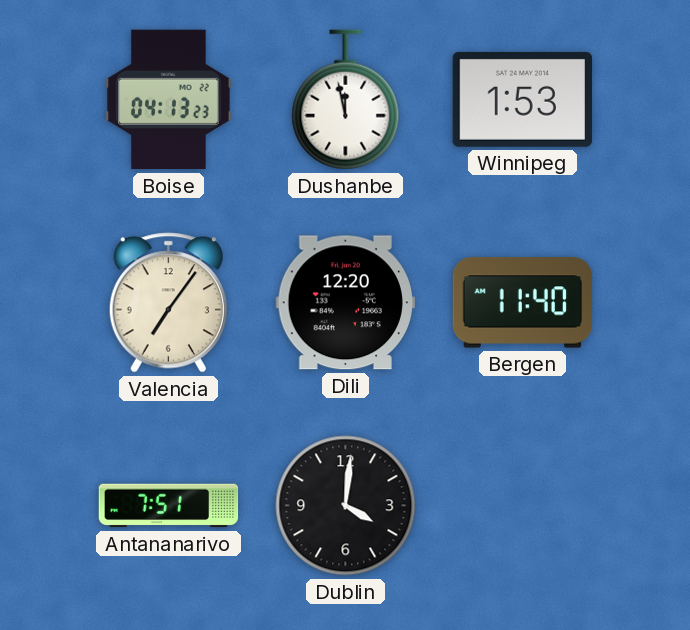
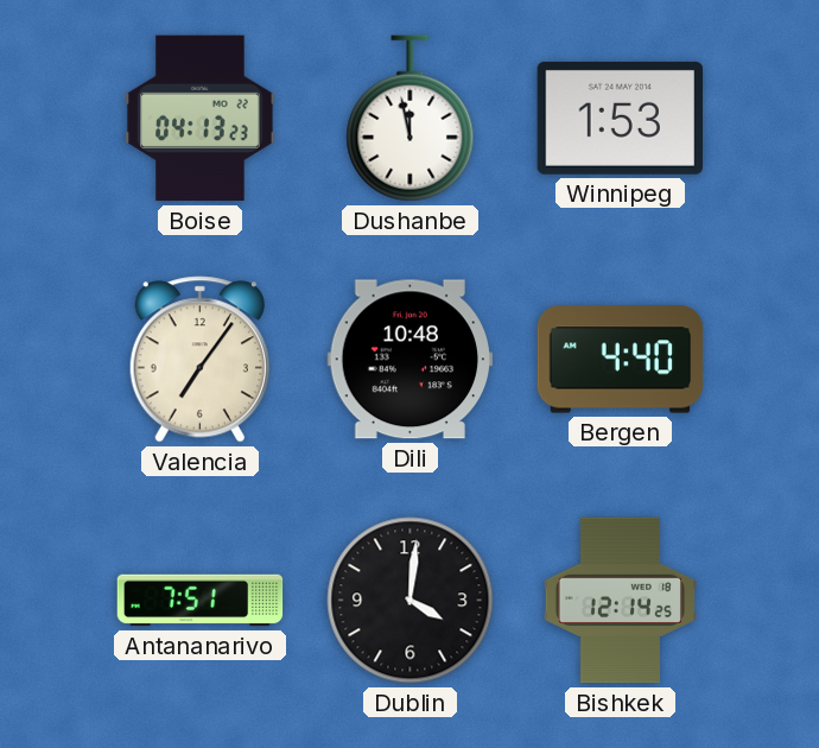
Dili: 12:20 -> 10:48 (409, 360)
Bergen: 11:40 -> 4:40 (621, 360)
Bishkek: none -> 12:14 (620, 601)
